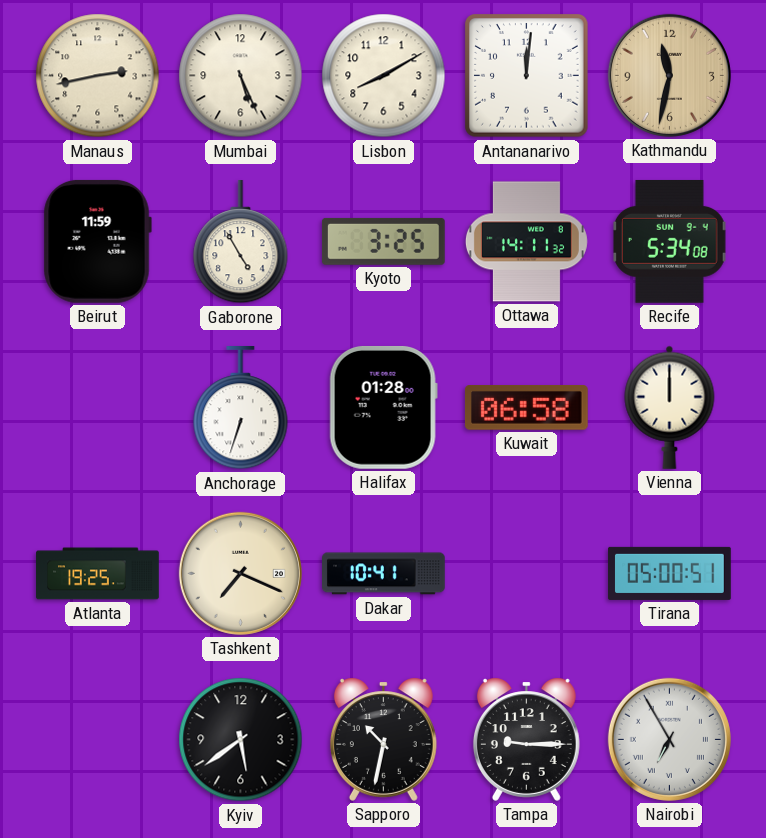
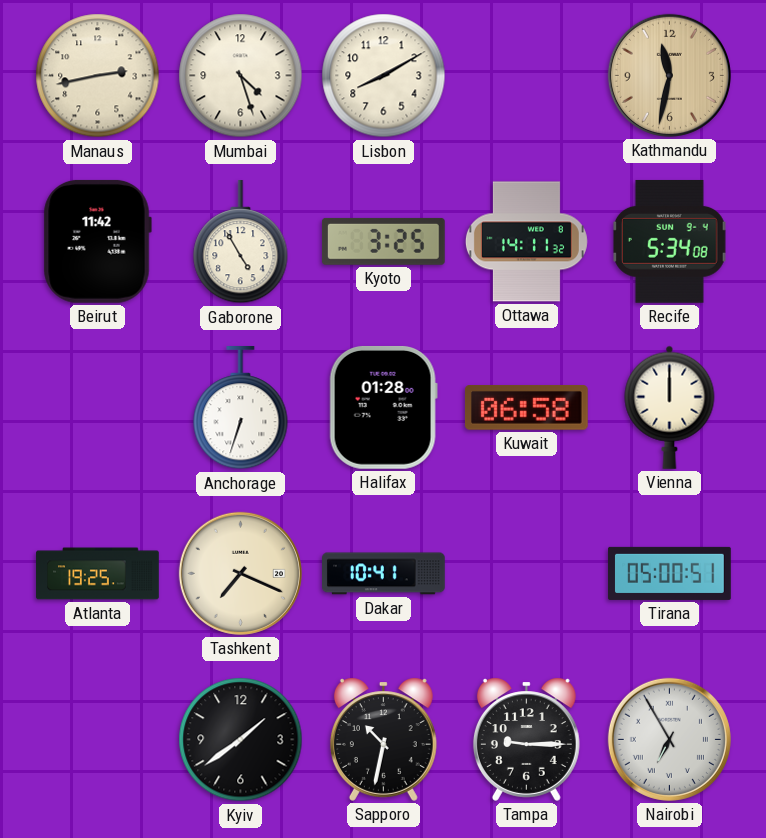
Mumbai: 5:26 -> 4:27 (241, 76)
Antananarivo: 12:01 -> none (527, 76)
Beirut: 11:59 -> 11:42 (97, 241)
Kyiv: 5:39 -> 1:39 (241, 740)
